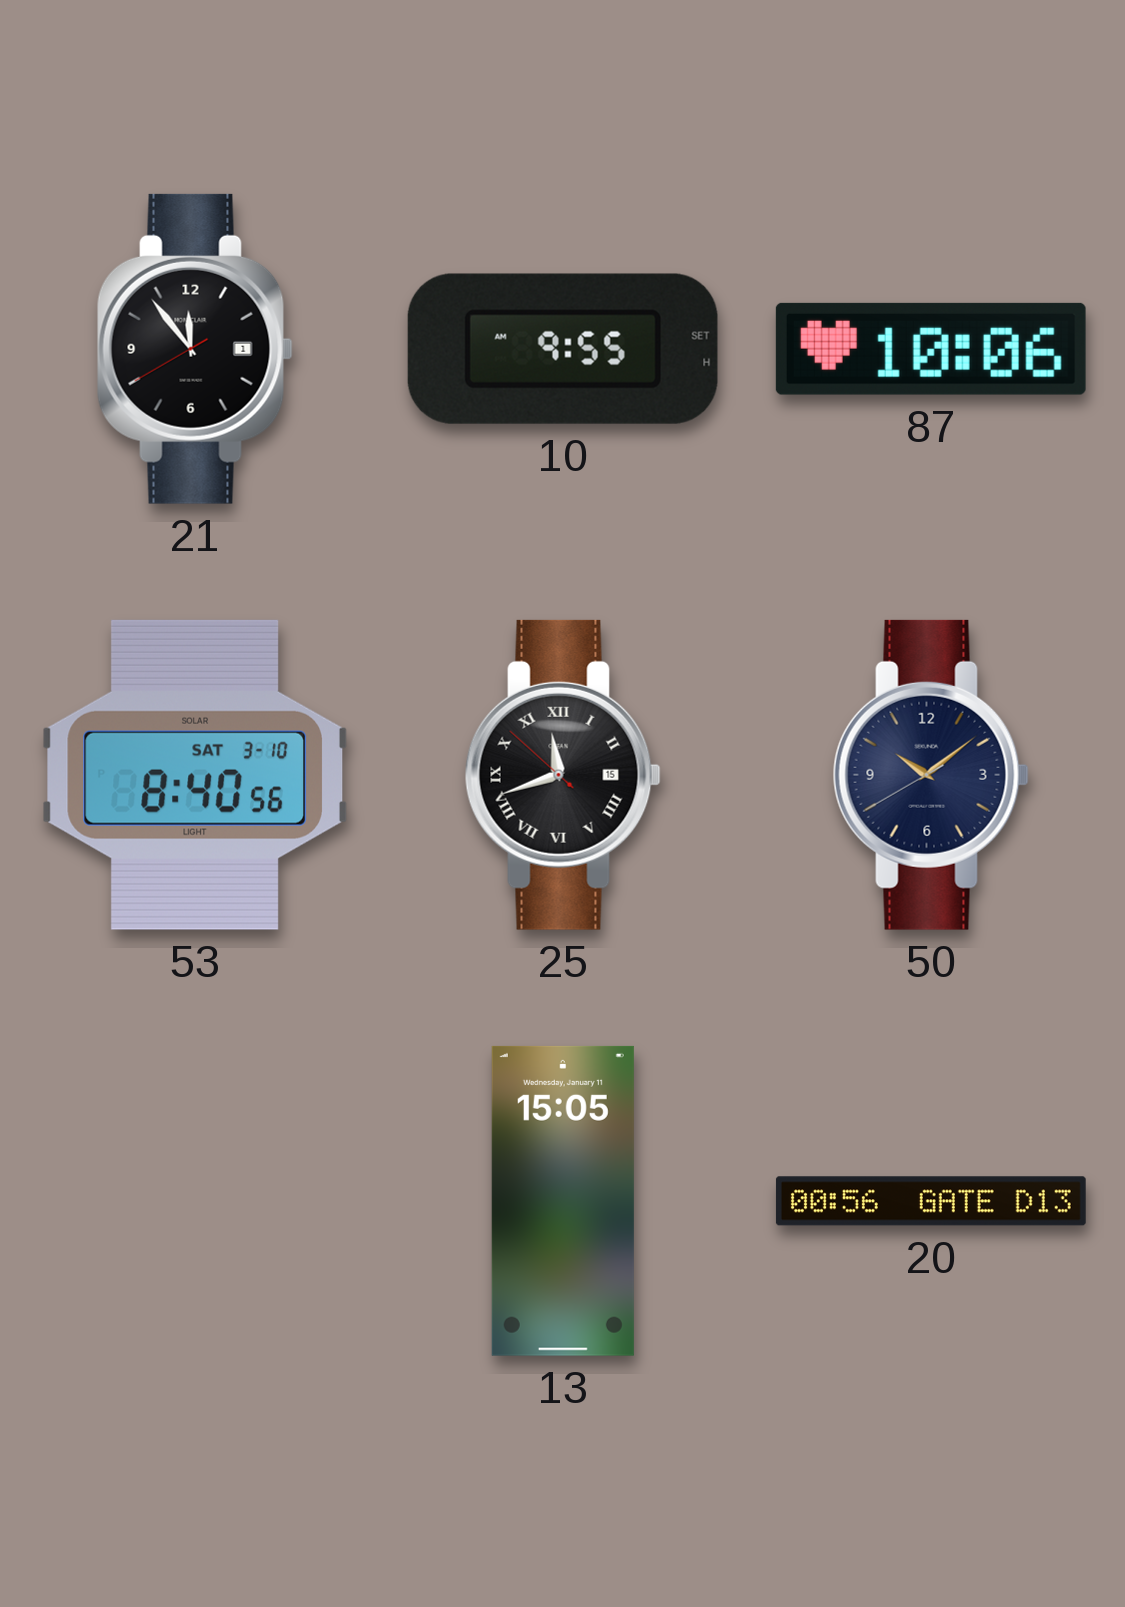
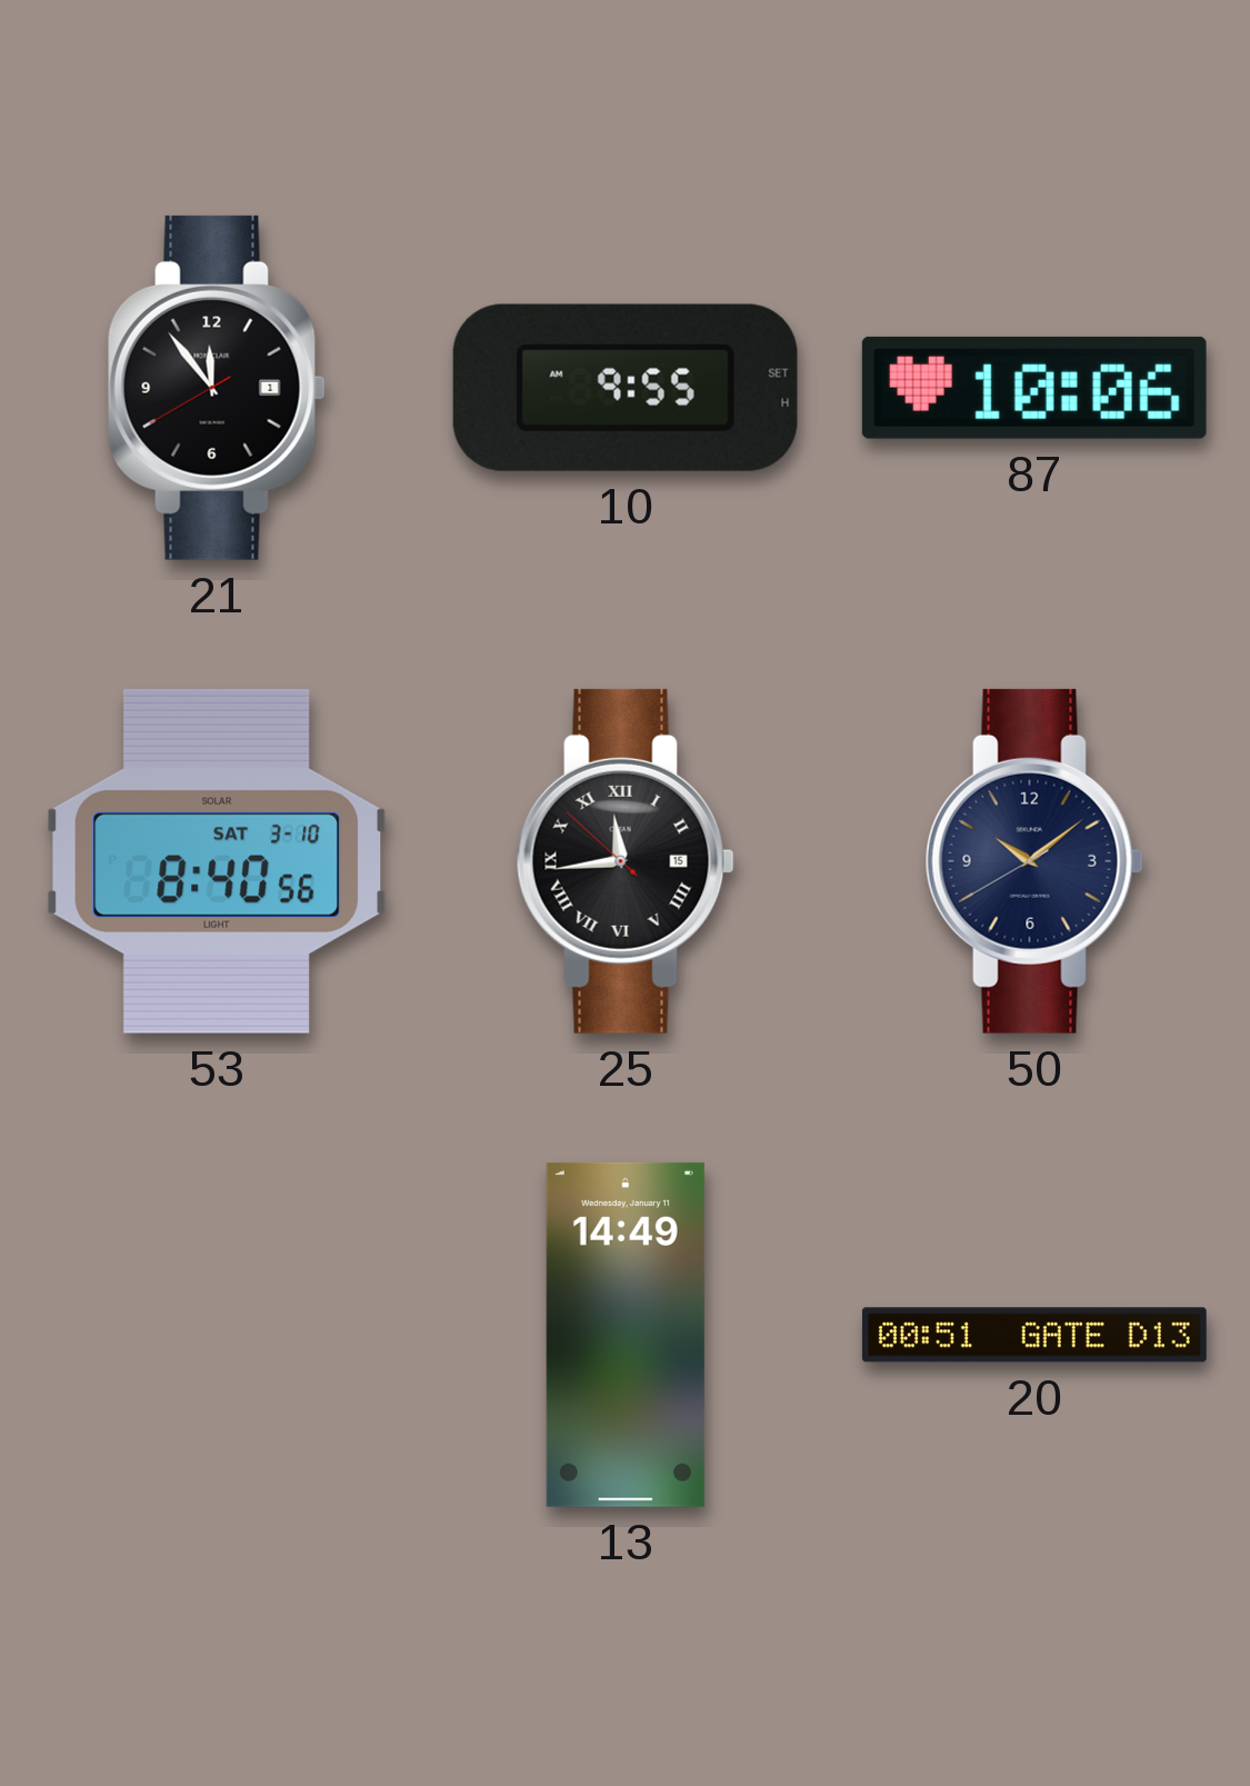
25: 11:41 -> 11:43 (626, 861)
13: 15:05 -> 14:49 (626, 1335)
20: 00:56 -> 00:51 (1034, 1335)
